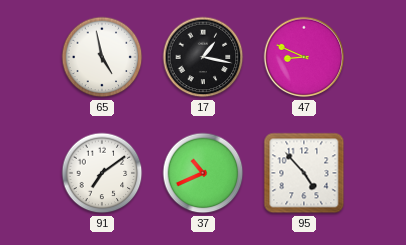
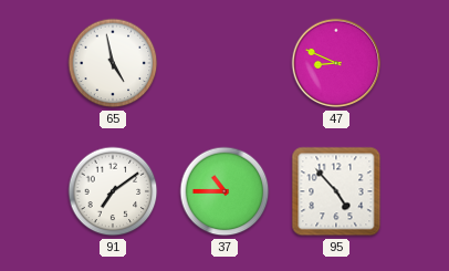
17: 1:17 -> none (203, 57)
37: 10:41 -> 10:45 (224, 191)
